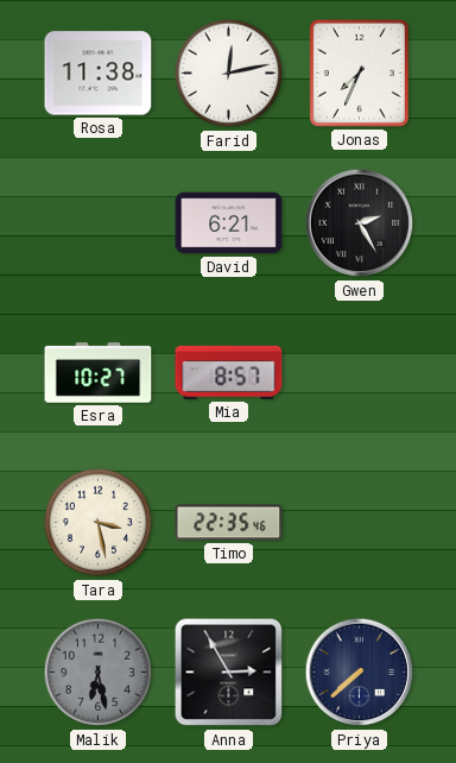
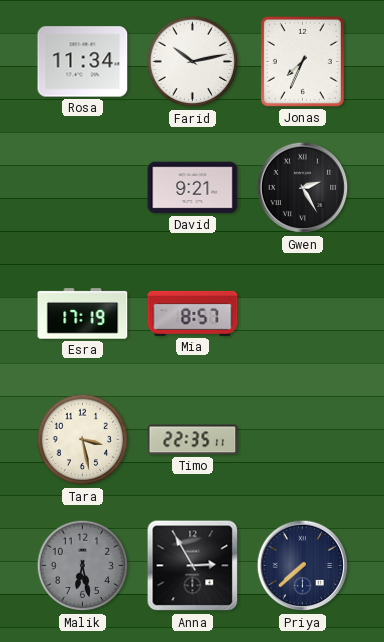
Rosa: 11:38 -> 11:34 (83, 62)
Farid: 12:13 -> 10:13 (193, 62)
David: 6:21 -> 9:21 (193, 188)
Esra: 10:27 -> 17:19 (83, 314)
Timo: 22:35:46 -> 22:35:11 (193, 440)
